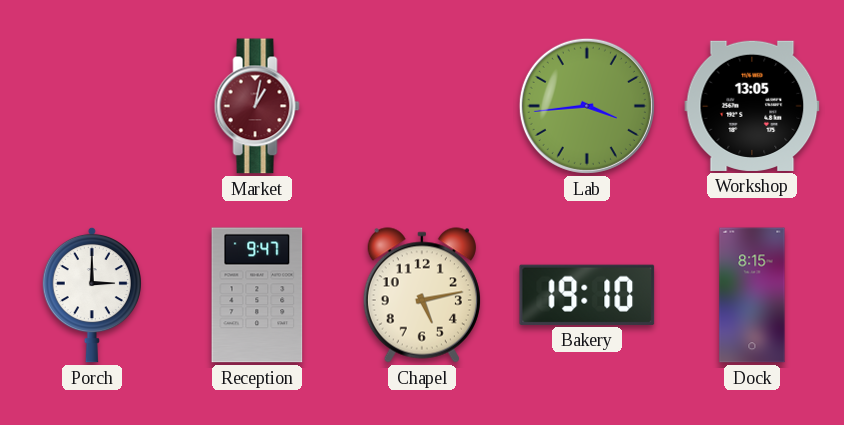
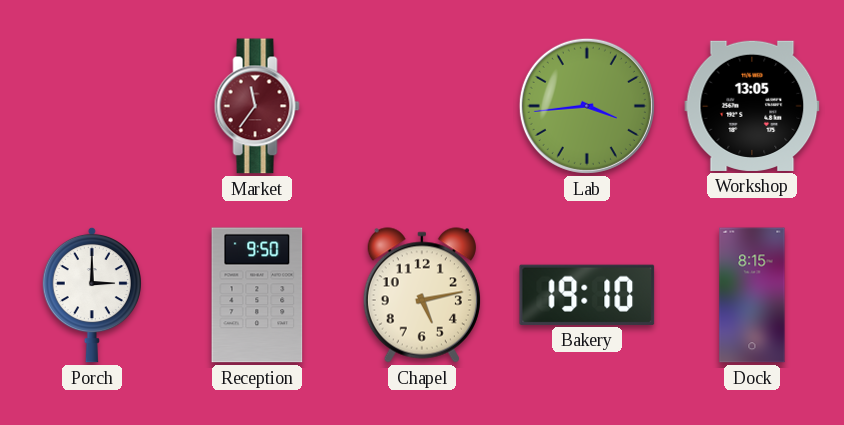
Market: 1:02 -> 11:36 (257, 106)
Reception: 9:47 -> 9:50 (257, 295)
